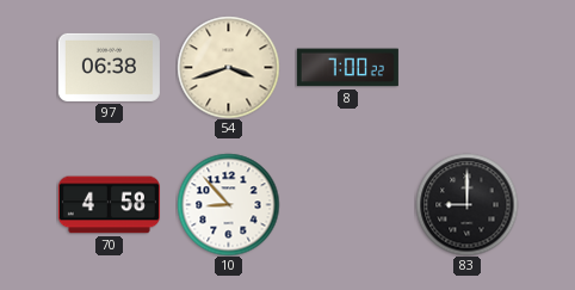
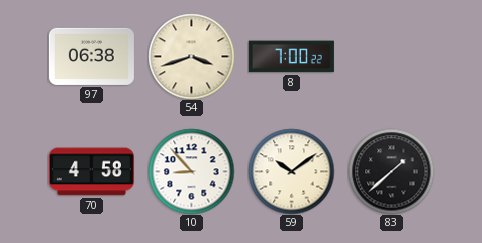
59: none -> 10:09 (291, 171)
83: 9:00 -> 1:38 (391, 171)
